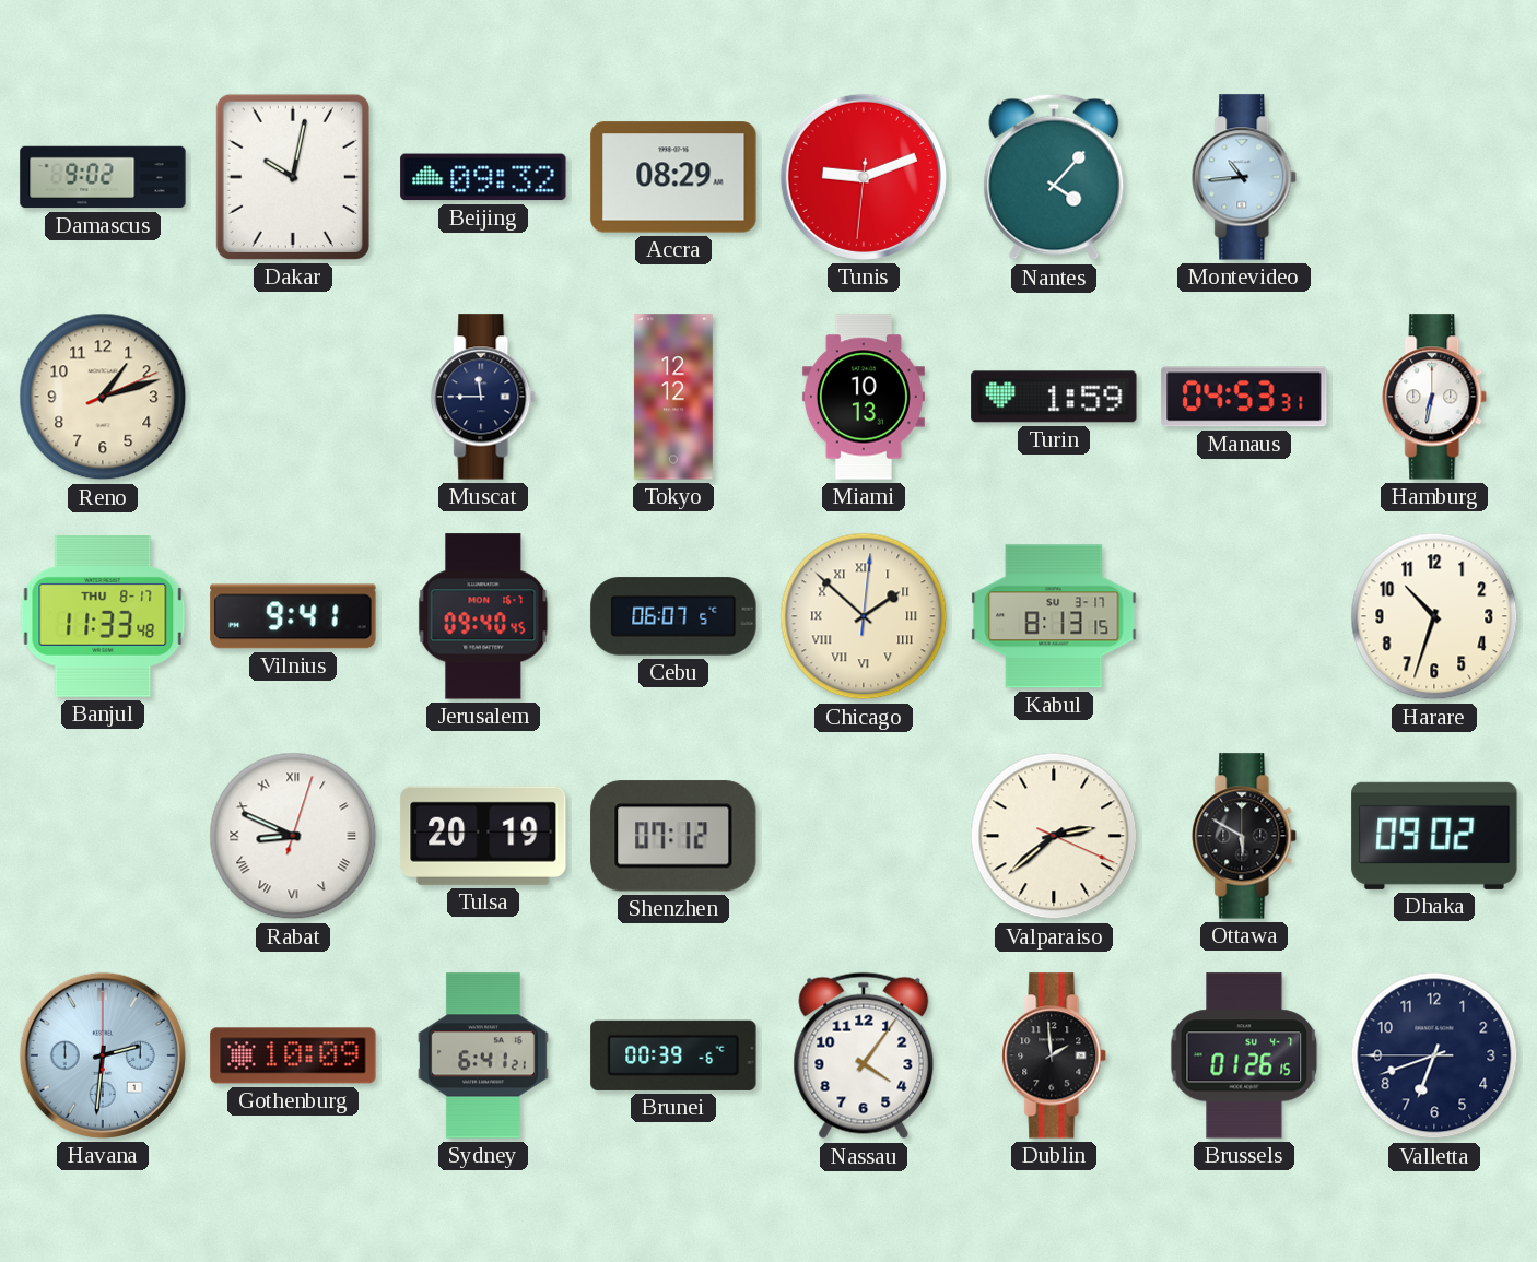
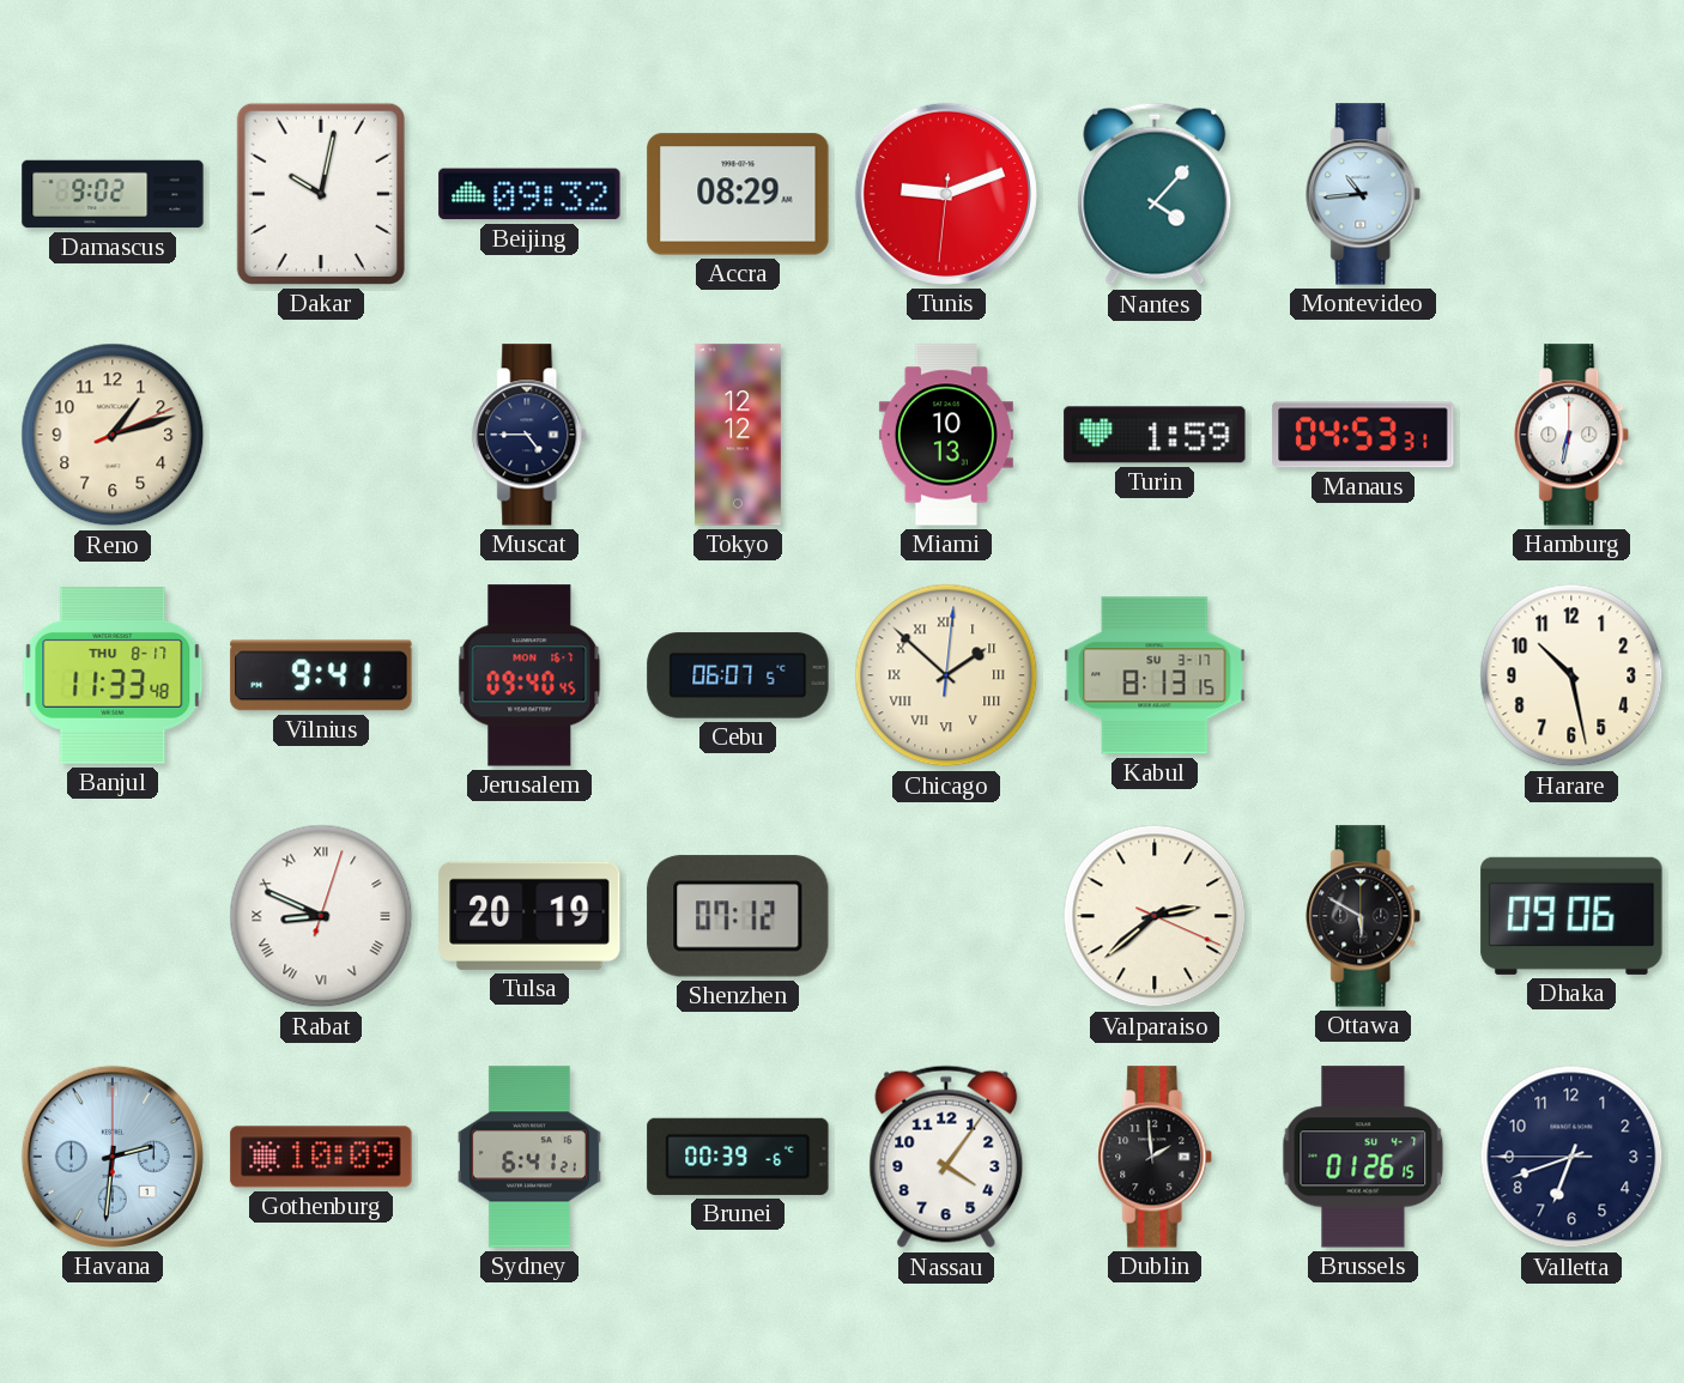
Muscat: 11:45 -> 4:45 (531, 435)
Harare: 10:33 -> 10:28 (1571, 675)
Dhaka: 09:02 -> 09:06 (1571, 916)
